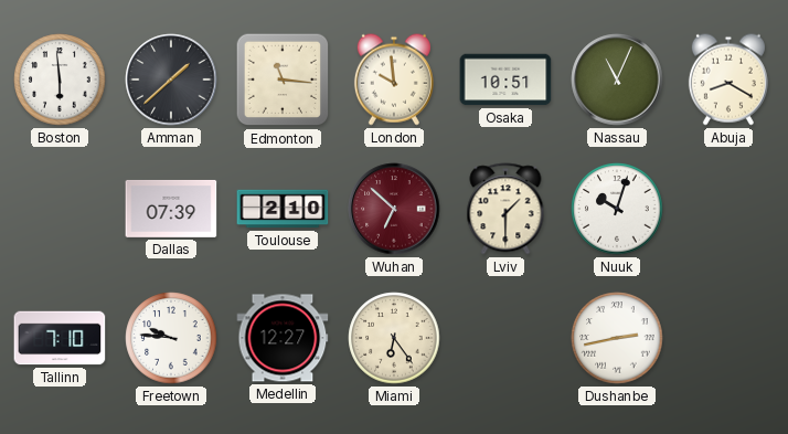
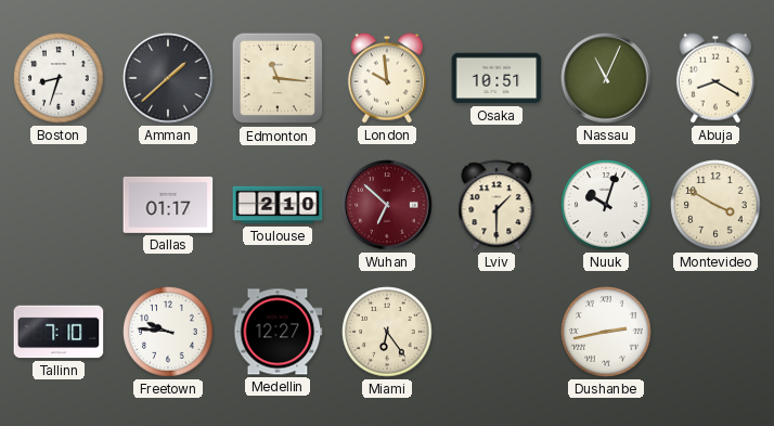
Boston: 5:59 -> 8:33 (59, 78)
Dallas: 07:39 -> 01:17 (168, 205)
Montevideo: none -> 3:50 (715, 205)
